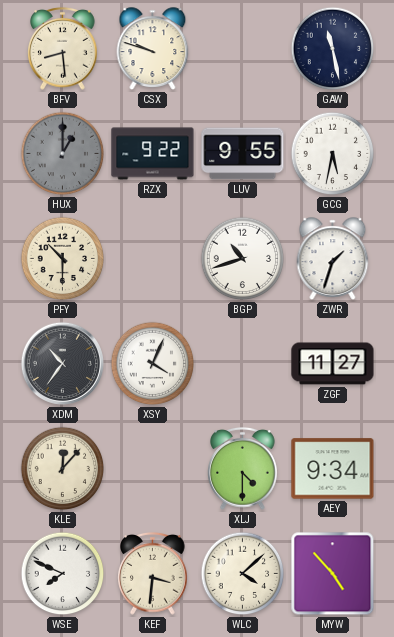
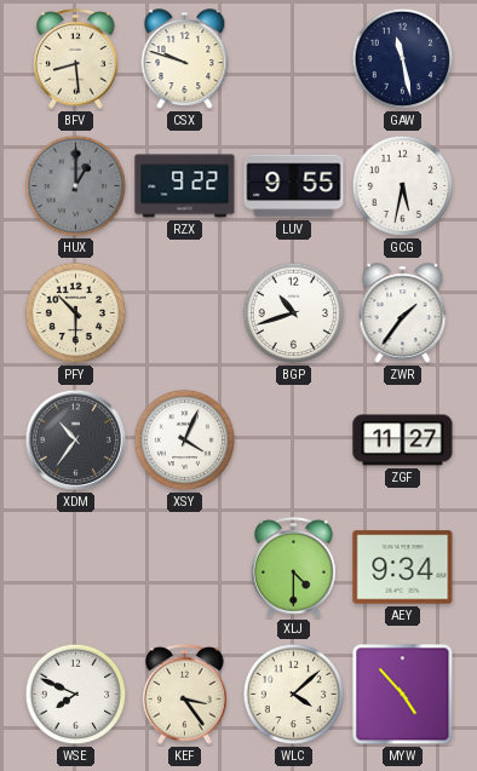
ZWR: 1:33 -> 1:36 (403, 313)
KLE: 12:07 -> none (63, 469)
KEF: 3:31 -> 3:24 (185, 695)
